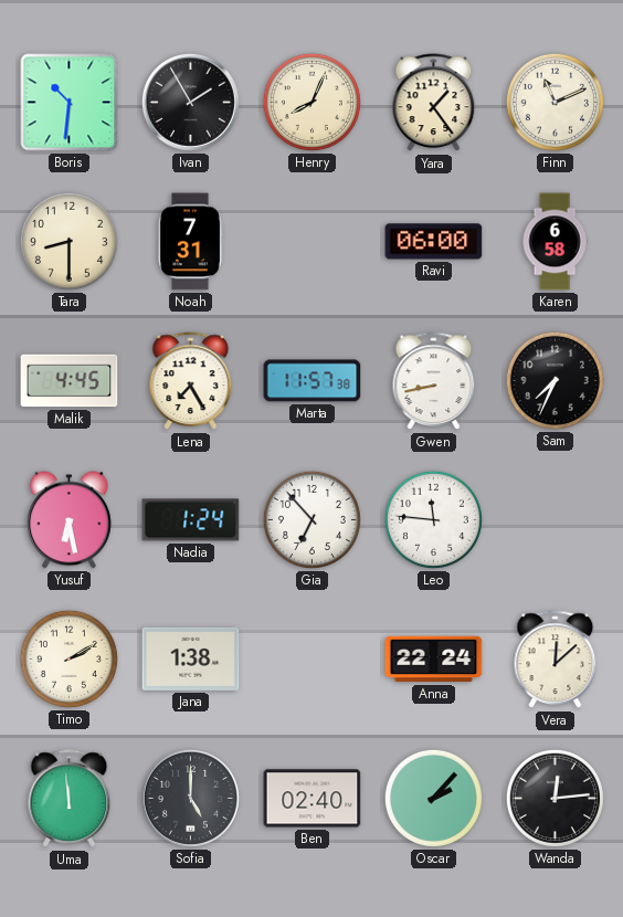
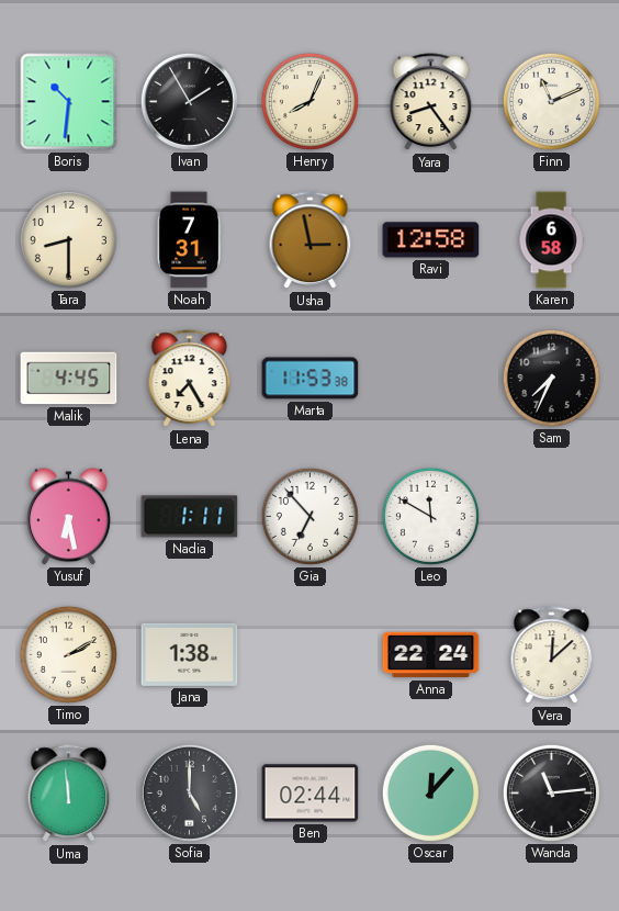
Yara: 1:24 -> 8:24 (431, 102)
Usha: none -> 2:58 (311, 240)
Ravi: 06:00 -> 12:58 (431, 240)
Marta: 11:57 -> 11:53 (311, 379)
Gwen: 8:43 -> none (434, 381)
Nadia: 1:24 -> 1:11 (190, 517)
Leo: 11:46 -> 11:50 (430, 516)
Ben: 02:40 -> 02:44 (311, 794)
Oscar: 2:07 -> 12:07 (430, 792)
Wanda: 12:14 -> 11:14 (551, 792)
